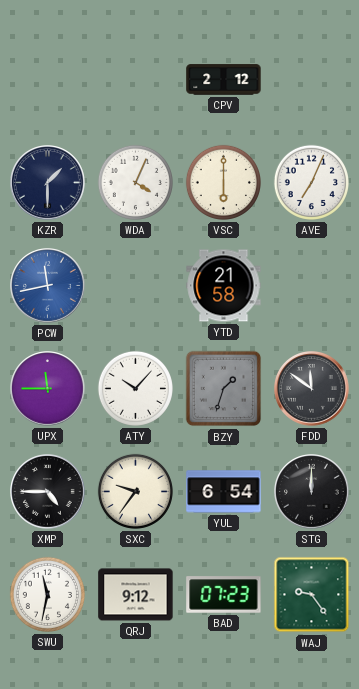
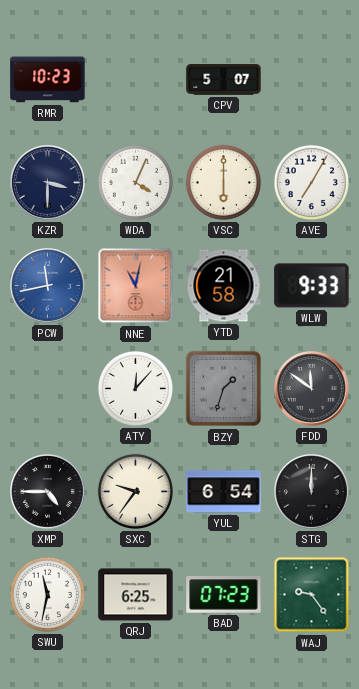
RMR: none -> 10:23 (48, 80)
CPV: 2:12 -> 5:07 (224, 80)
KZR: 1:30 -> 3:30 (48, 183)
AVE: 7:04 -> 7:05 (311, 182)
NNE: none -> 11:02 (136, 286)
WLW: none -> 9:33 (312, 286)
UPX: 11:45 -> none (48, 389)
ATY: 10:07 -> 12:07 (135, 388)
QRJ: 9:12 -> 6:25 (136, 595)
